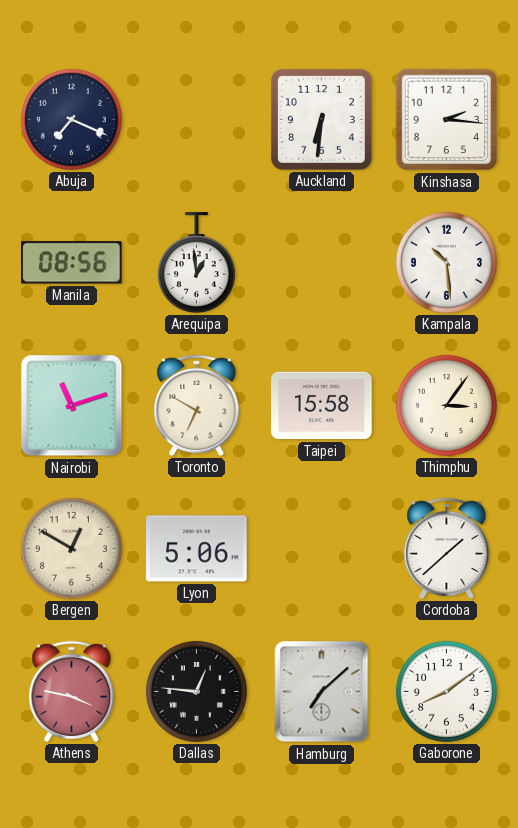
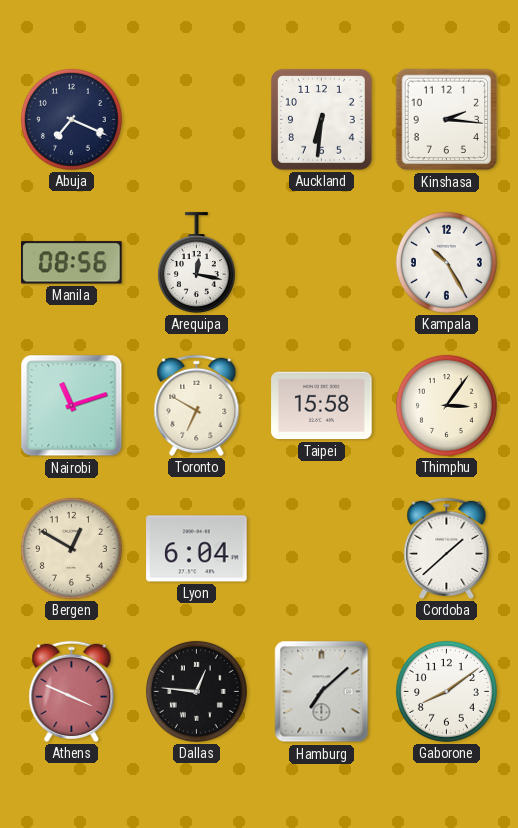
Arequipa: 12:59 -> 12:17 (196, 263)
Kampala: 10:29 -> 10:25 (446, 262)
Lyon: 5:06 -> 6:04 (197, 549)
Athens: 3:47 -> 3:49 (72, 691)
